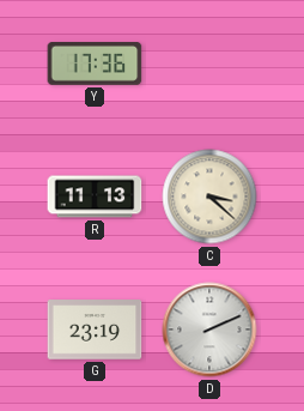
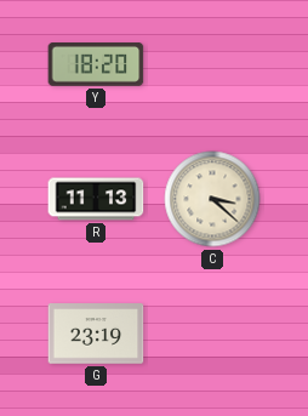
Y: 17:36 -> 18:20 (96, 65)
D: 2:11 -> none (209, 330)
